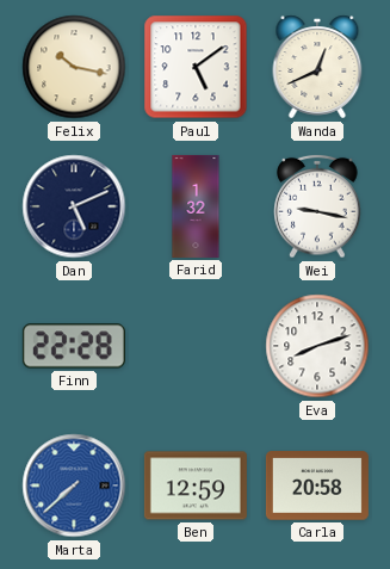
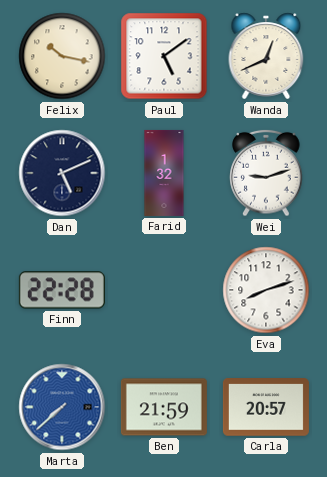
Wei: 9:17 -> 9:12 (266, 173)
Ben: 12:59 -> 21:59 (164, 407)
Carla: 20:58 -> 20:57 (266, 407)
